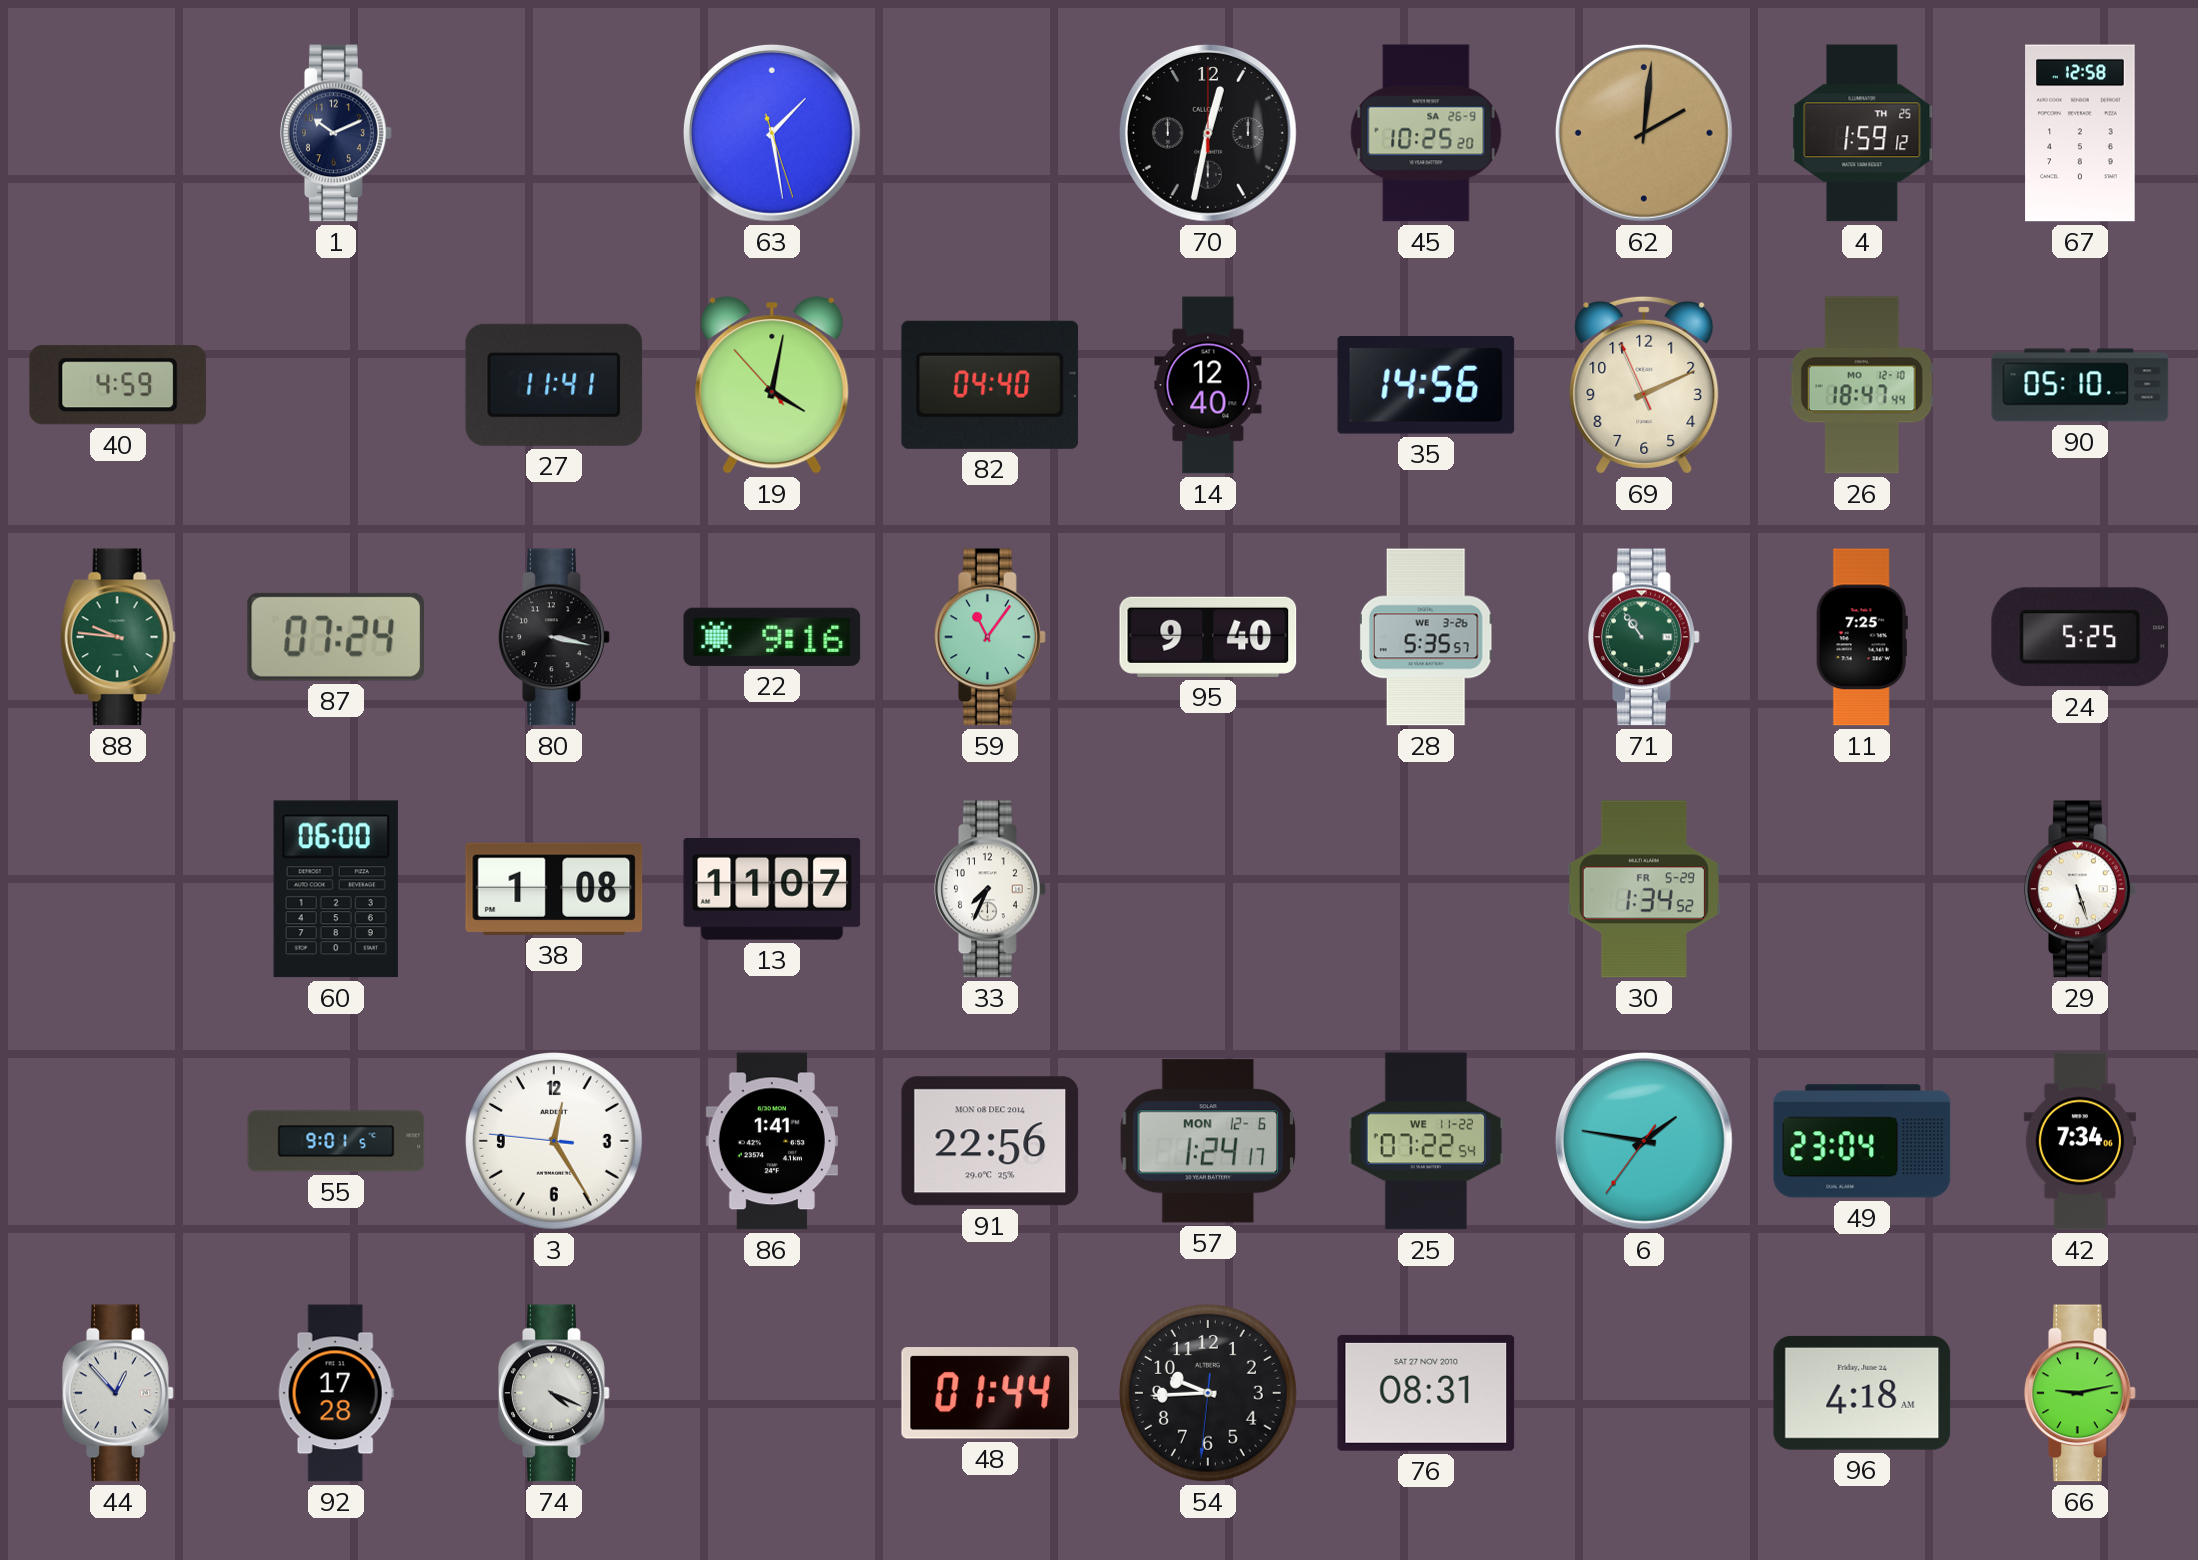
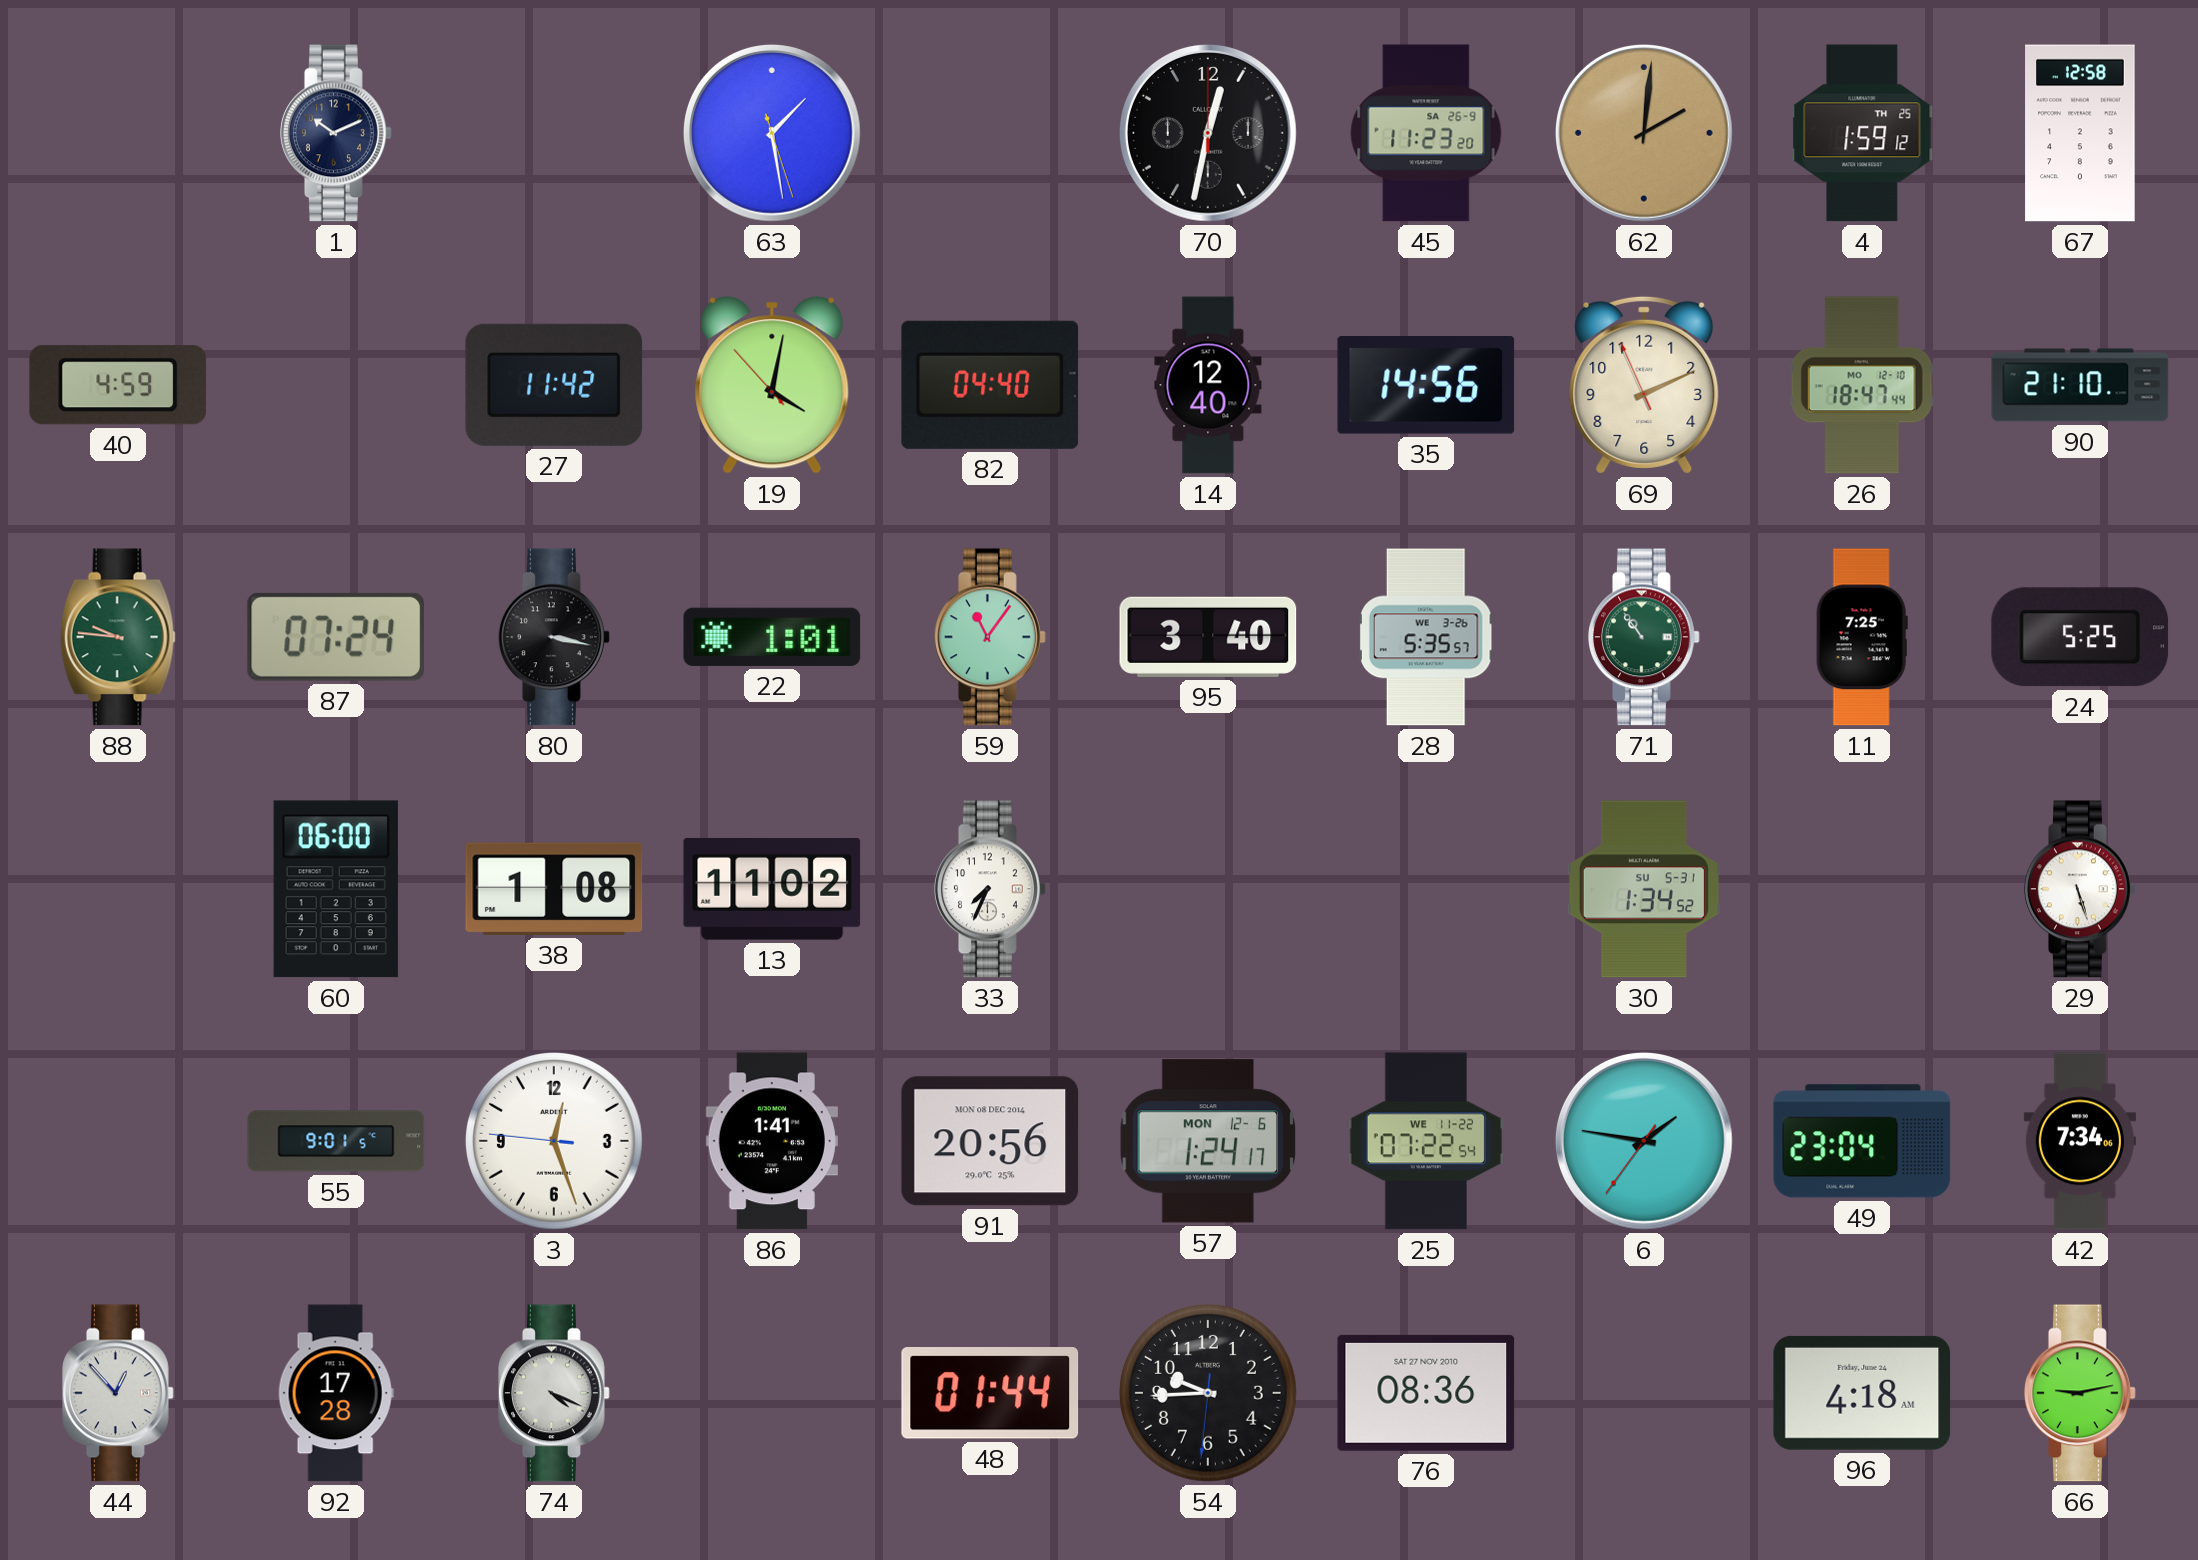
45: 10:25 -> 11:23 (1426, 133)
27: 11:41 -> 11:42 (554, 385)
90: 05:10 -> 21:10 (2080, 385)
22: 9:16 -> 1:01 (772, 637)
95: 9:40 -> 3:40 (1208, 637)
13: 11:07 -> 11:02 (772, 890)
30 date: FR 5-29 -> SU 5-31 (1644, 889)
3: 12:24 -> 12:26 (554, 1141)
91: 22:56 -> 20:56 (990, 1141)
76: 08:31 -> 08:36 (1426, 1393)
